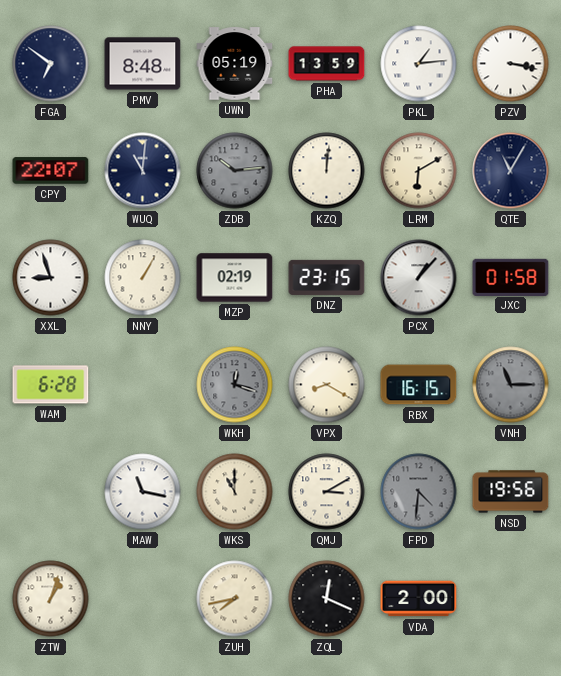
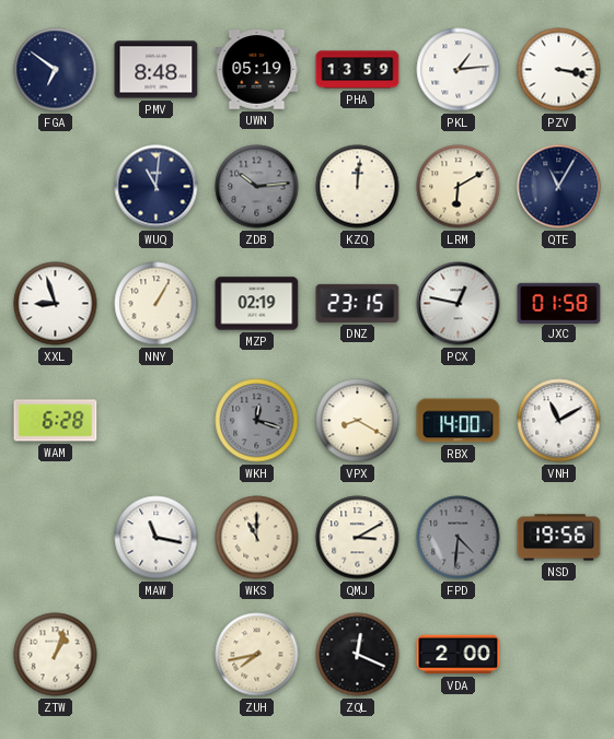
CPY: 22:07 -> none (51, 171)
PCX: 1:07 -> 12:47 (459, 304)
RBX: 16:15 -> 14:00 (459, 421)
VNH: 11:15 -> 11:10 (559, 421)
VNH dial: grey -> white (559, 421)
